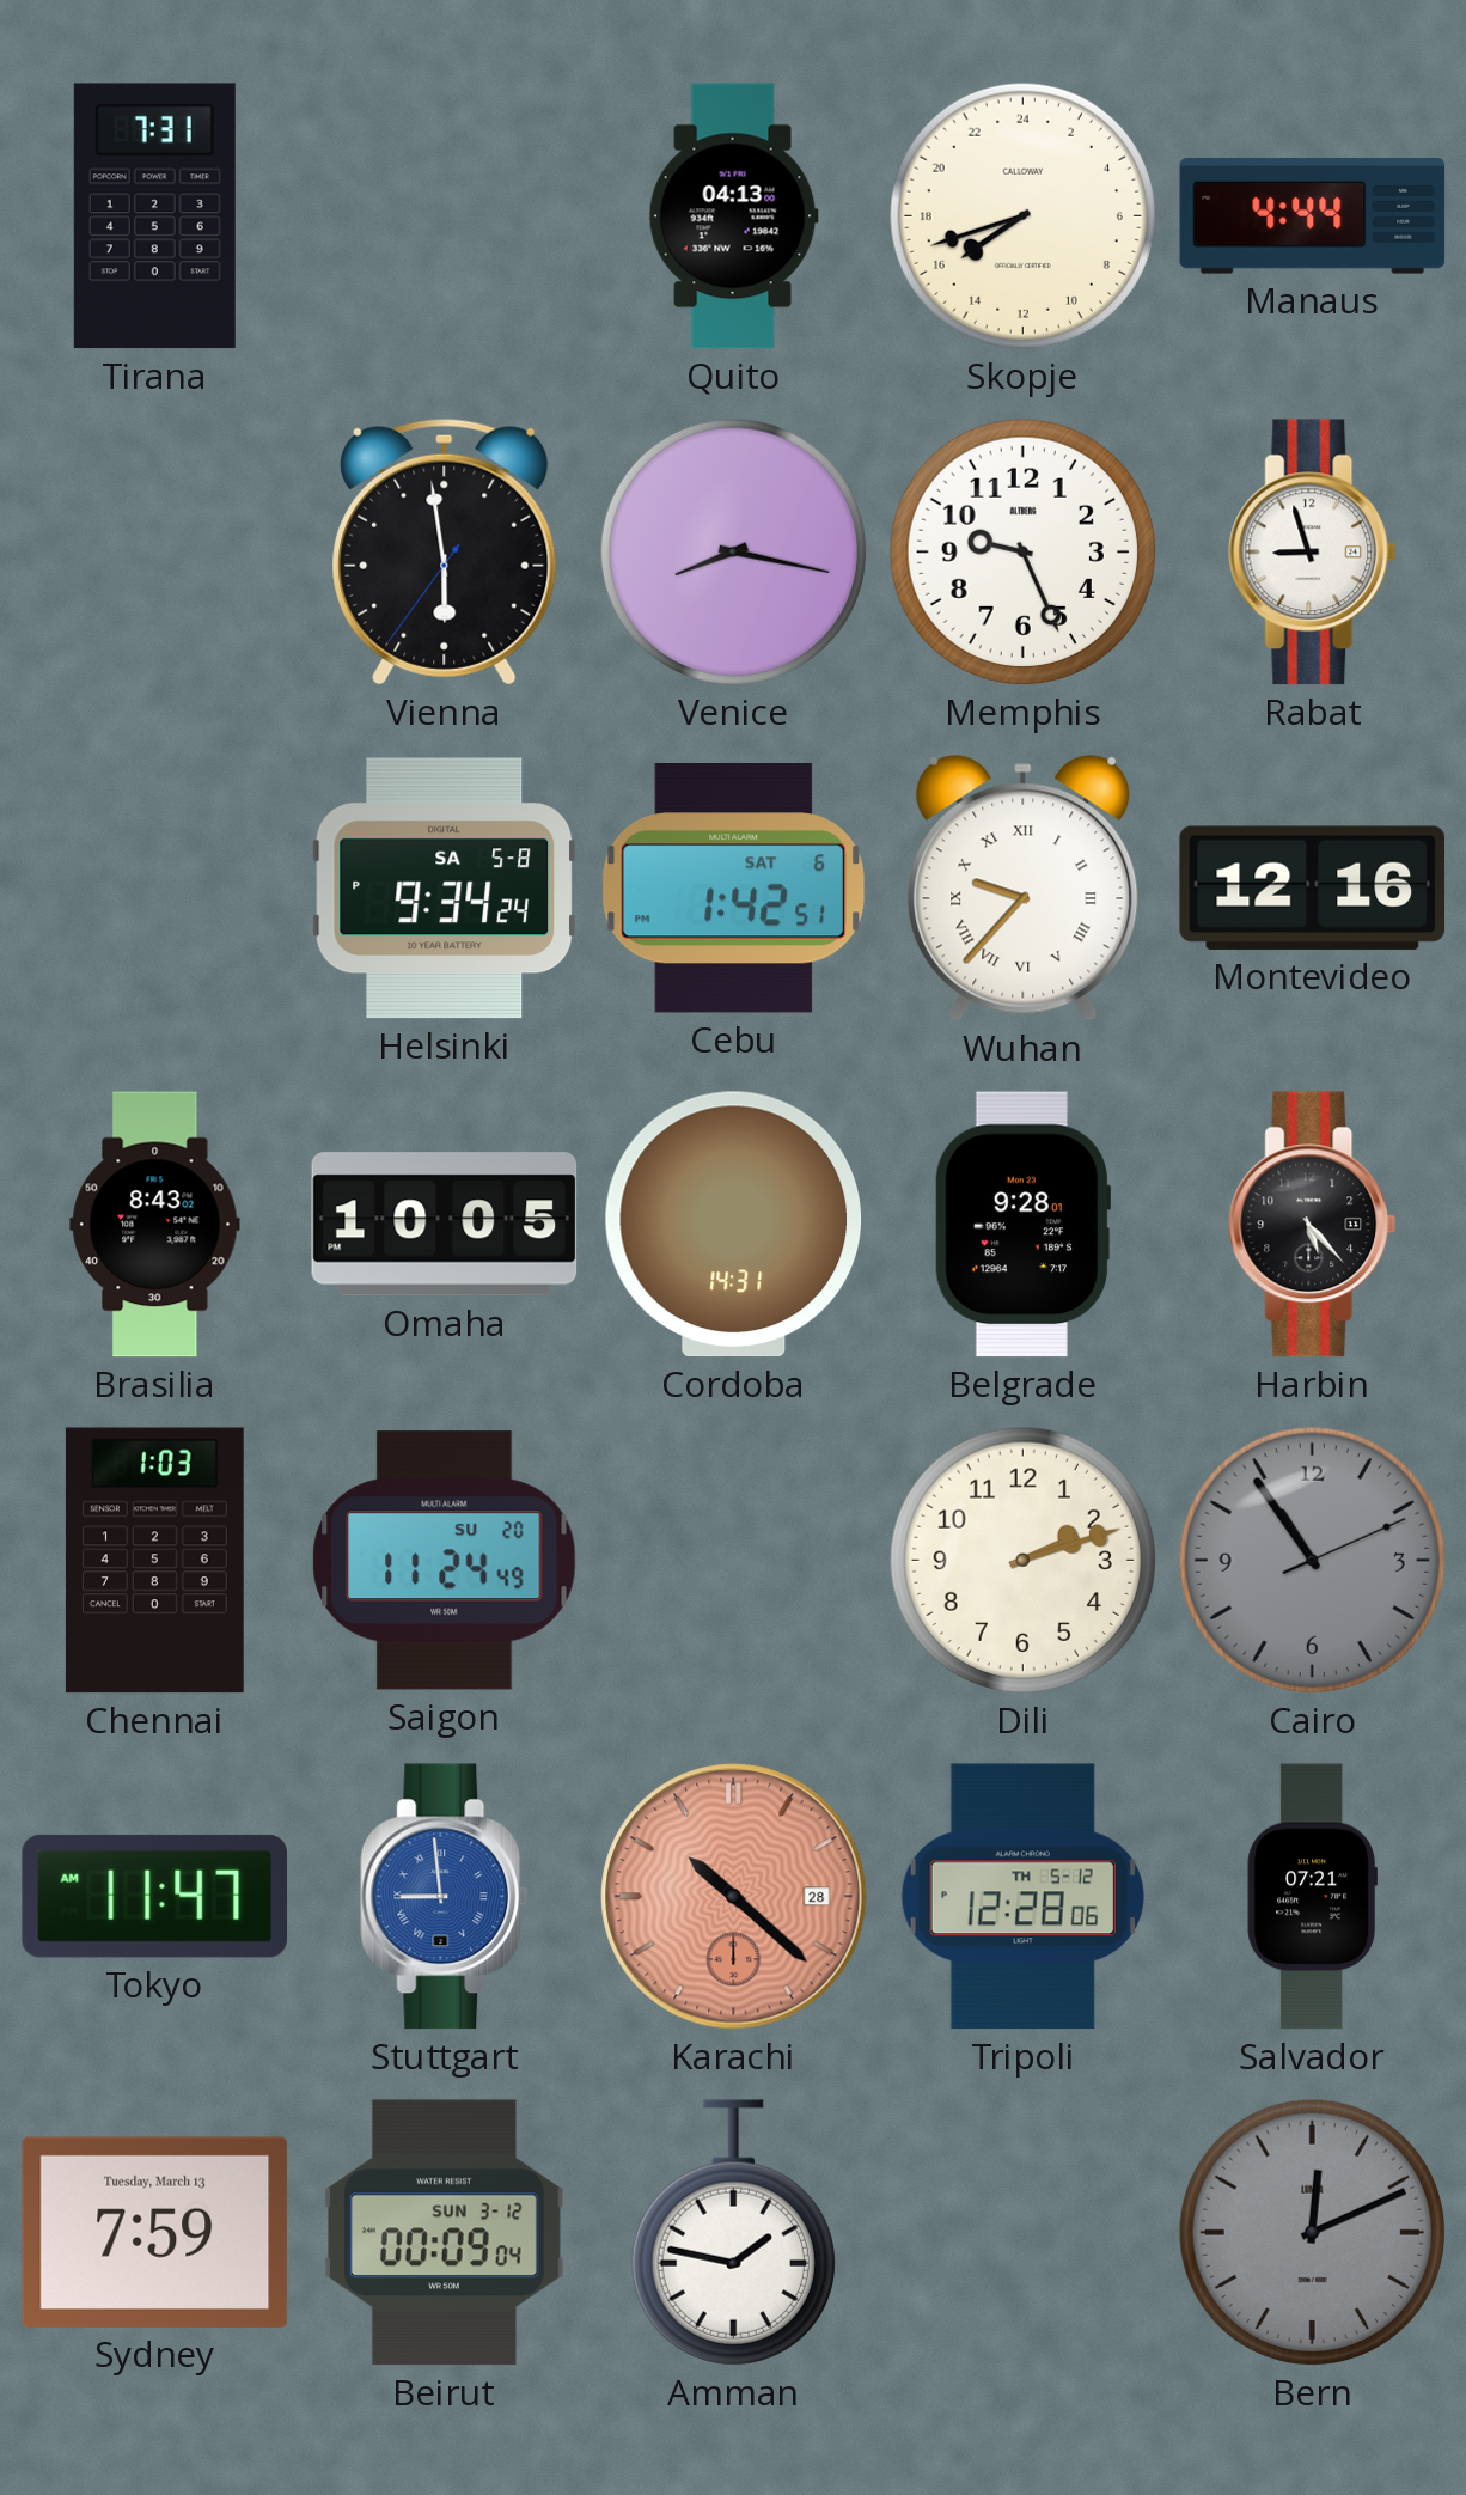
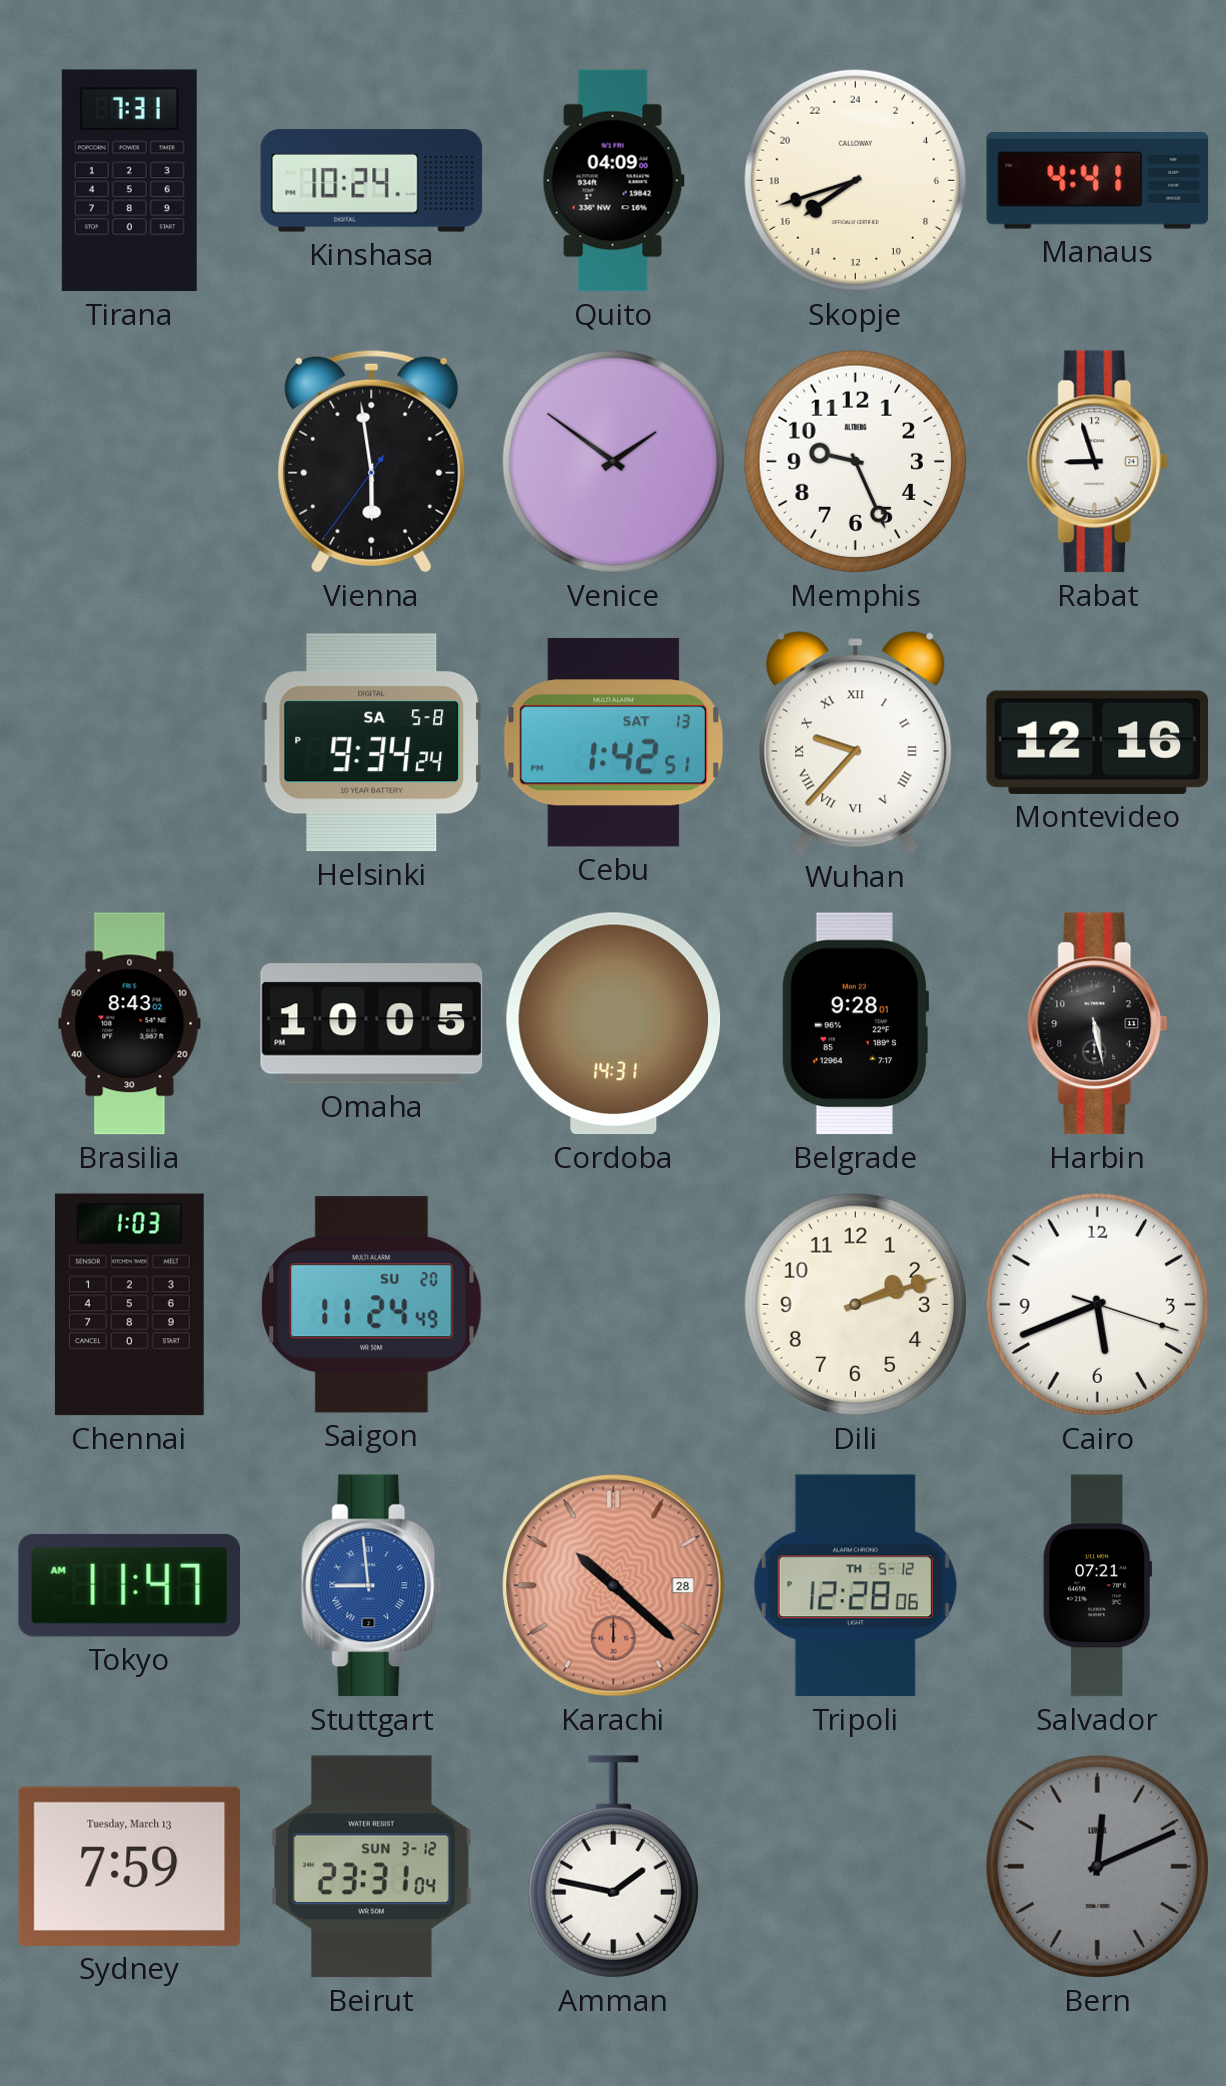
Kinshasa: none -> 10:24 (372, 181)
Quito: 04:13 -> 04:09 (613, 181)
Manaus: 4:44 -> 4:41 (1098, 181)
Venice: 8:17 -> 1:51 (613, 461)
Cebu date: SAT 6 -> SAT 13 (613, 743)
Harbin: 5:23 -> 5:28 (1098, 1024)
Cairo: 10:54 -> 5:41 (1097, 1304)
Cairo dial: grey -> white (1097, 1304)
Beirut: 00:09 -> 23:31 (372, 1867)
